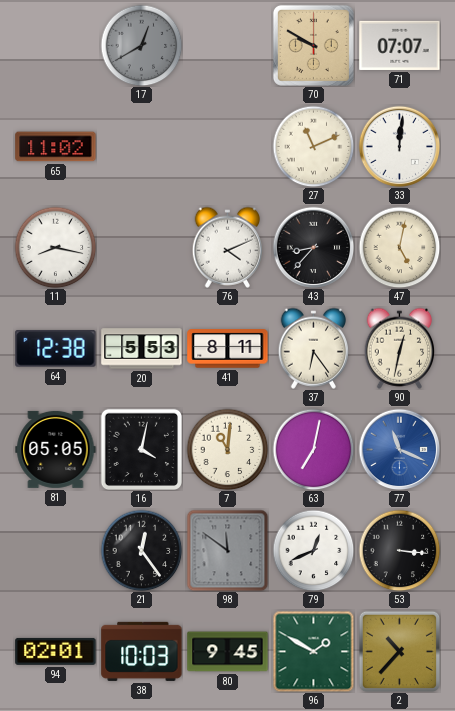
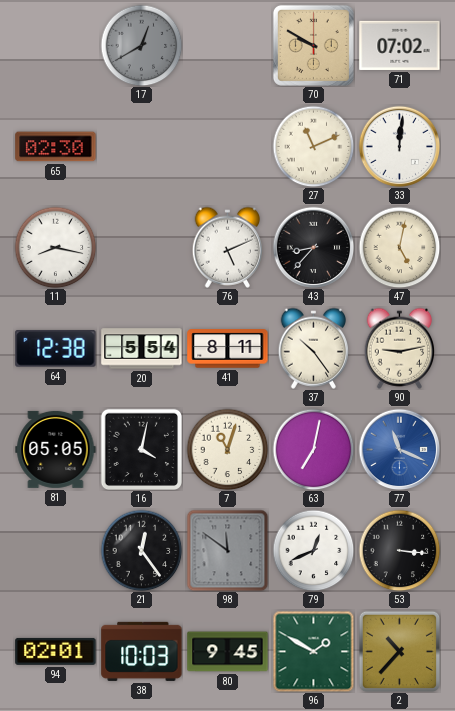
71: 07:07 -> 07:02 (400, 45)
65: 11:02 -> 02:30 (56, 147)
76: 4:11 -> 5:11 (228, 247)
20: 5:53 -> 5:54 (142, 349)
37: 6:24 -> 10:24 (314, 348)
90: 12:32 -> 9:13 (400, 348)
7: 11:01 -> 11:03 (227, 449)
